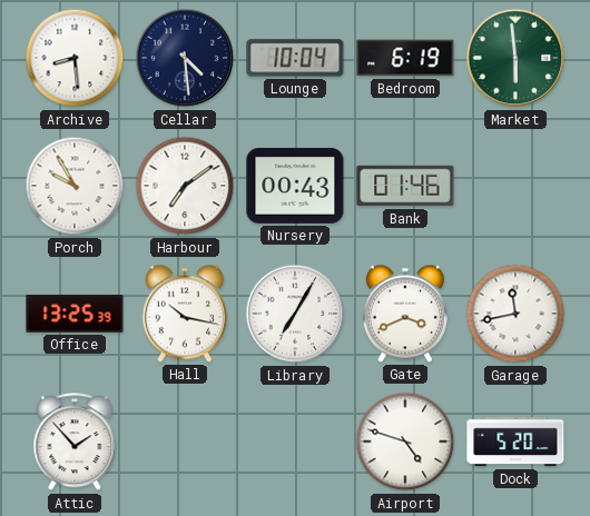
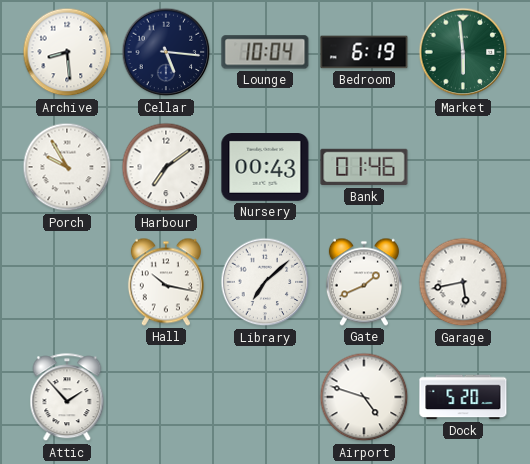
Cellar: 4:29 -> 5:16 (166, 52)
Office: 13:25 -> none (75, 314)
Library: 7:05 -> 7:08 (265, 282)
Gate: 3:41 -> 1:41 (364, 282)
Garage: 11:43 -> 5:43 (463, 282)
